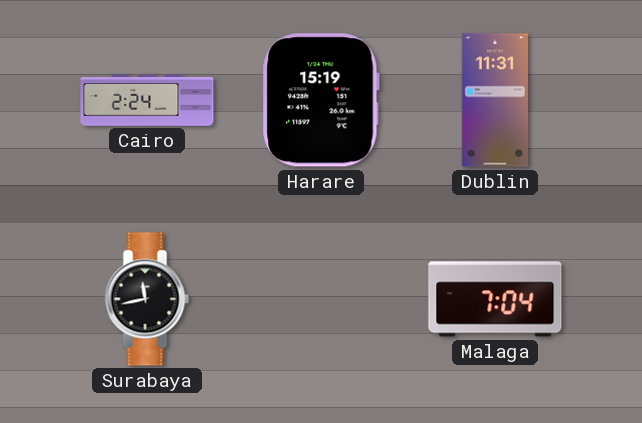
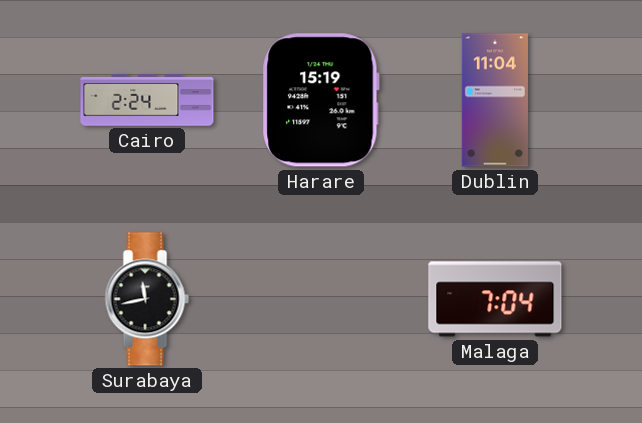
Dublin: 11:31 -> 11:04 (495, 100)
